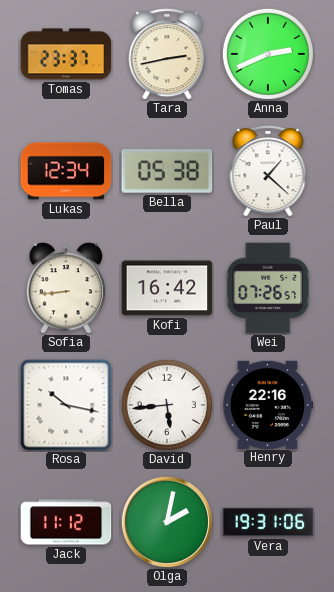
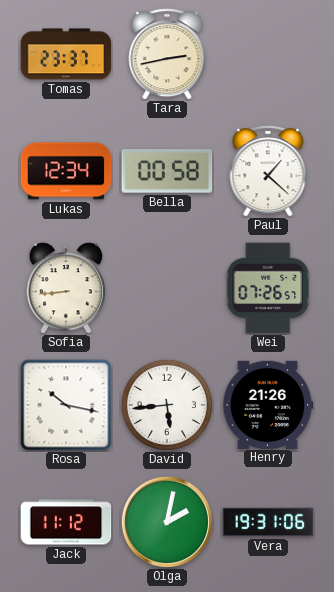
Anna: 2:41 -> none (268, 54)
Bella: 05:38 -> 00:58 (167, 172)
Kofi: 16:42 -> none (167, 288)
Henry: 22:16 -> 21:26 (268, 404)
